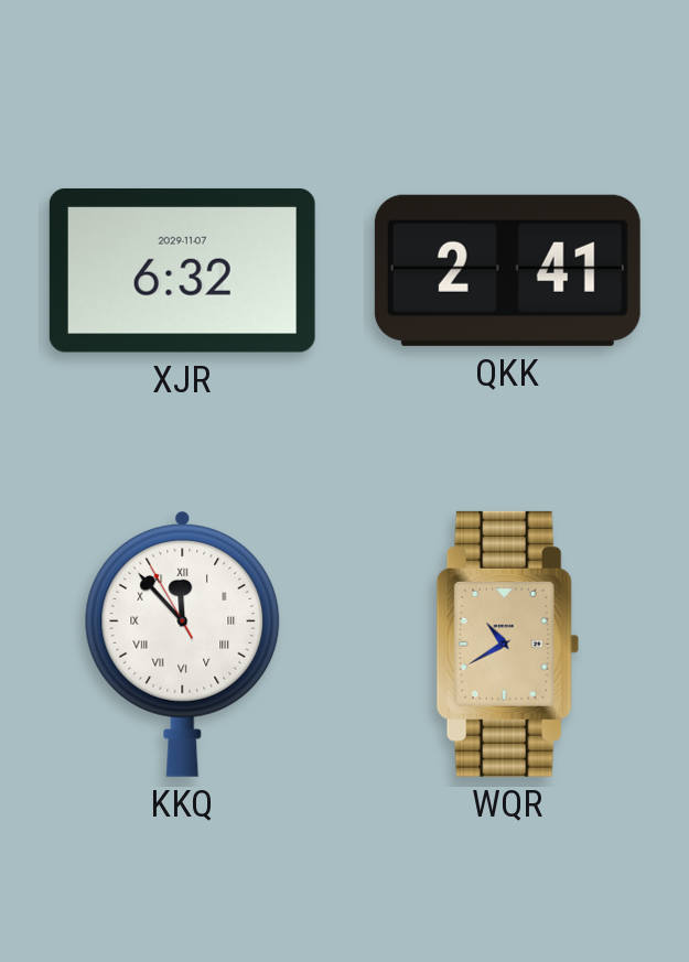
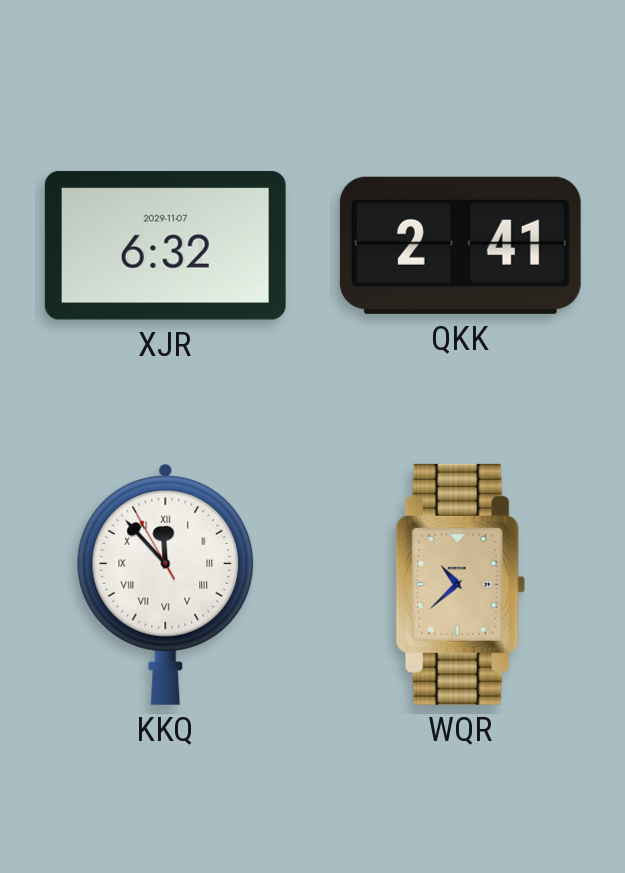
WQR: 10:40 -> 10:38 (460, 584)
